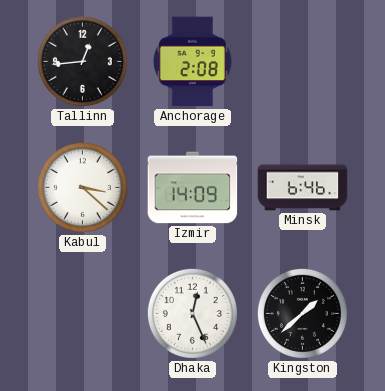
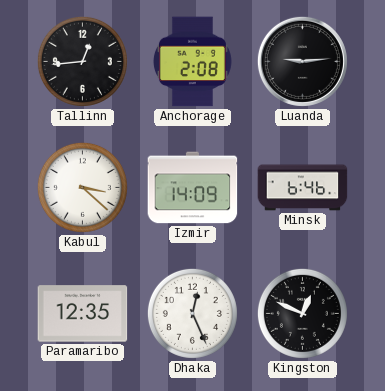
Luanda: none -> 9:14 (302, 61)
Paramaribo: none -> 12:35 (83, 314)
Kingston: 1:38 -> 12:49 (302, 313)
